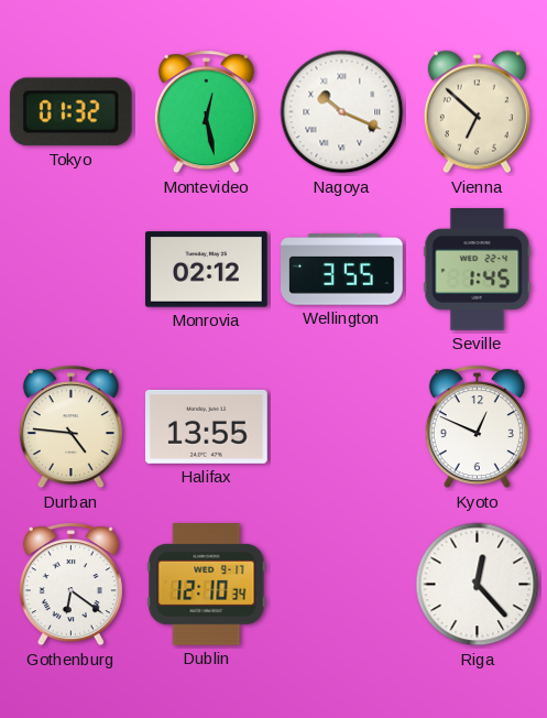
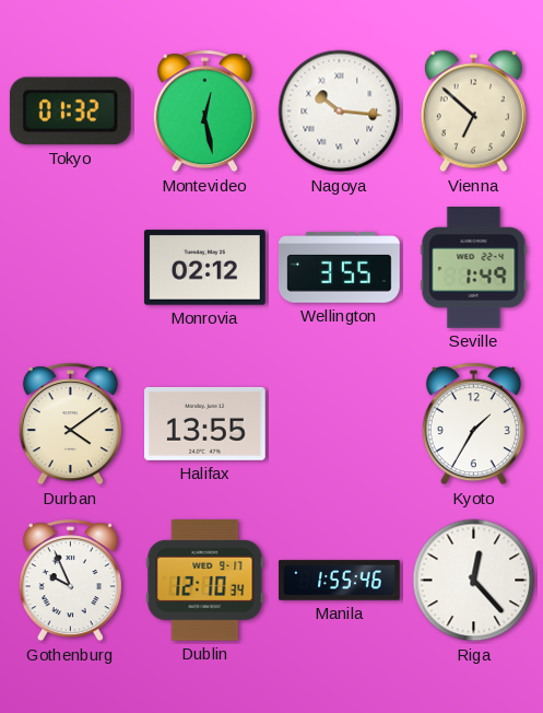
Nagoya: 10:19 -> 10:16 (340, 112)
Seville: 1:45 -> 1:49 (474, 268)
Durban: 4:46 -> 4:09 (70, 424)
Kyoto: 12:49 -> 1:35 (473, 424)
Gothenburg: 6:21 -> 9:56 (70, 581)
Manila: none -> 1:55 (340, 581)
